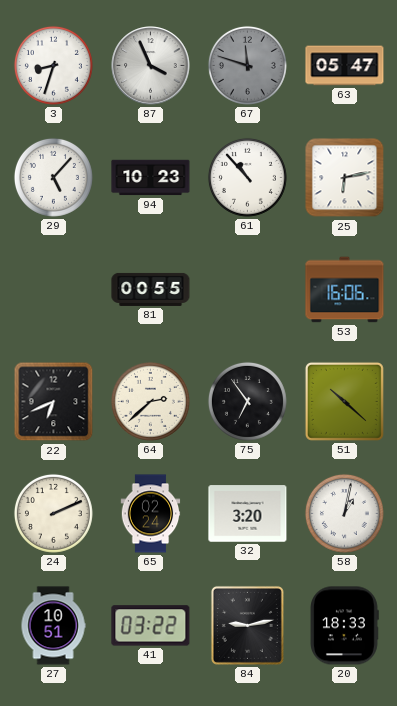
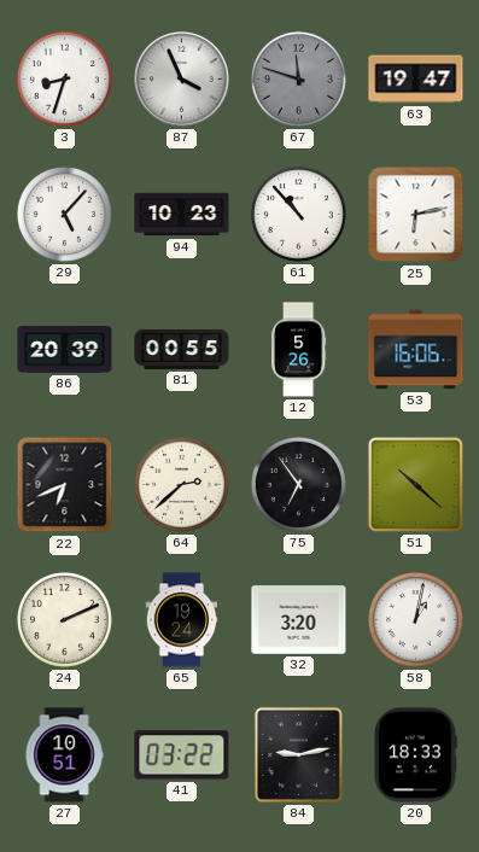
63: 05:47 -> 19:47 (416, 80)
86: none -> 20:39 (65, 350)
12: none -> 5:26 (299, 350)
65: 02:24 -> 19:24 (182, 620)
